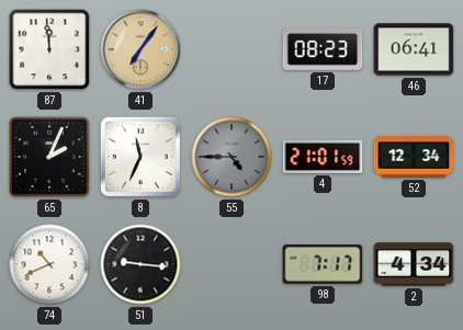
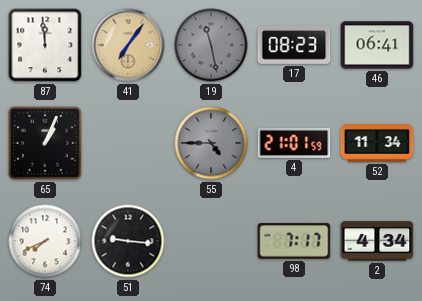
19: none -> 11:28 (211, 45)
65: 2:04 -> 1:04 (45, 143)
8: 11:34 -> none (140, 157)
52: 12:34 -> 11:34 (377, 143)
74: 10:41 -> 7:41 (45, 241)
